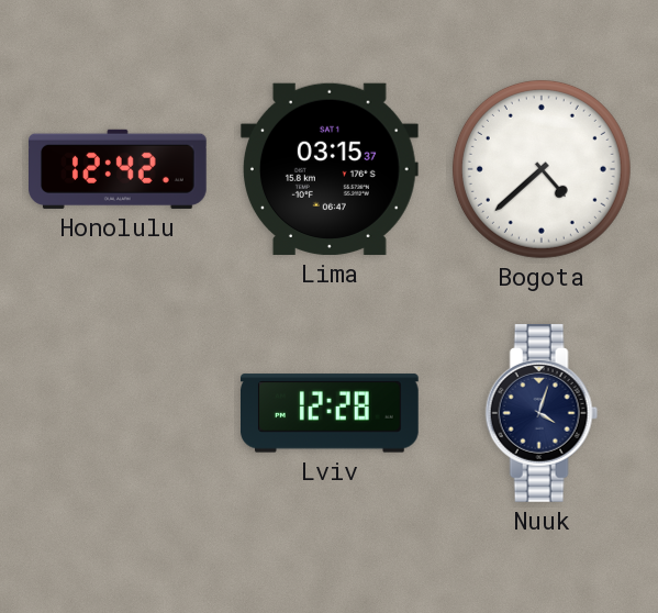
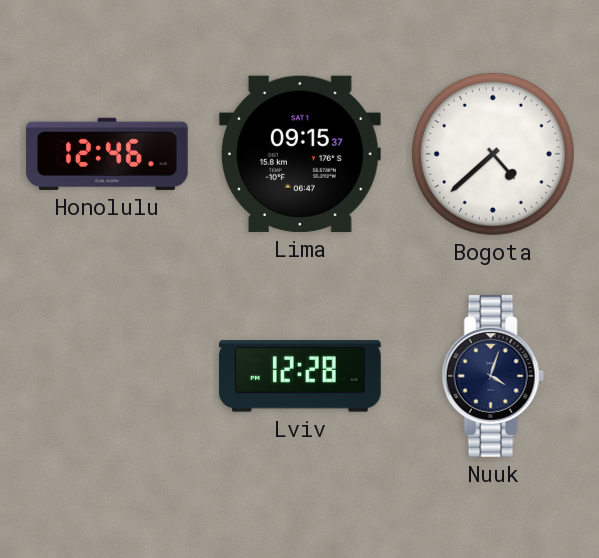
Honolulu: 12:42 -> 12:46 (108, 154)
Lima: 03:15 -> 09:15 (300, 154)
